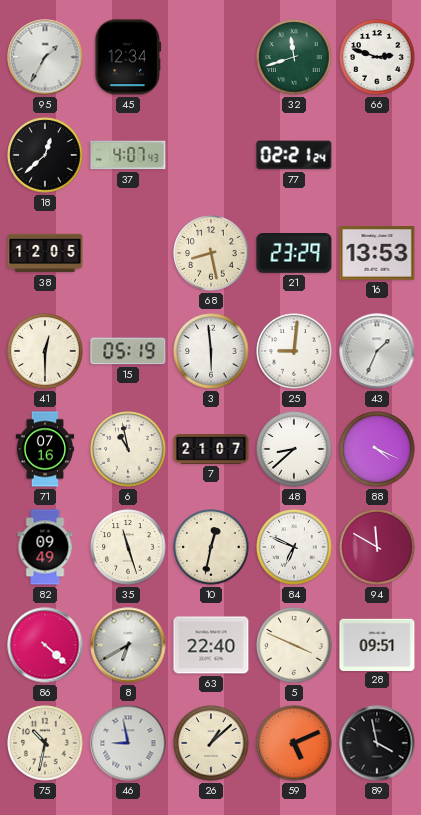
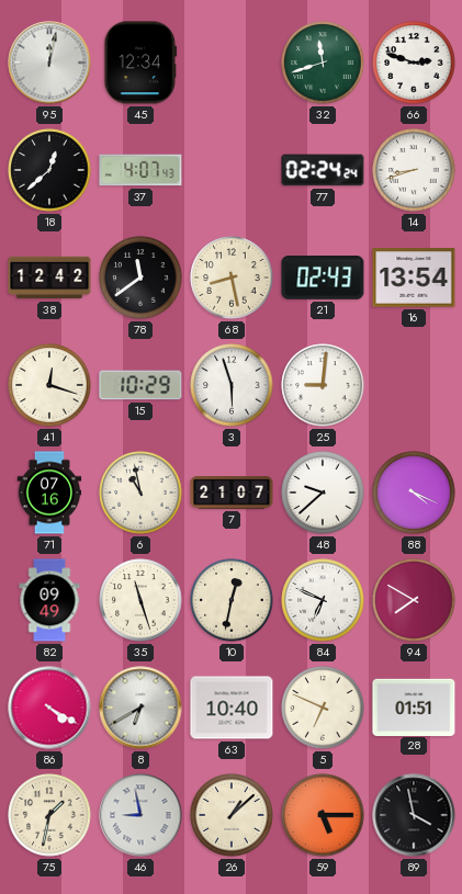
95: 1:35 -> 12:02 (49, 63)
77: 02:21 -> 02:24 (323, 170)
14: none -> 8:42 (414, 170)
38: 12:05 -> 12:42 (49, 278)
78: none -> 11:39 (140, 278)
21: 23:29 -> 02:43 (323, 279)
16: 13:53 -> 13:54 (414, 278)
41: 12:30 -> 12:18 (49, 385)
15: 05:19 -> 10:29 (140, 385)
3: 5:59 -> 5:57 (232, 385)
43: 1:34 -> none (377, 351)
48: 8:38 -> 9:38 (323, 493)
94: 11:50 -> 7:50 (414, 600)
86: 4:22 -> 4:20 (49, 708)
63: 22:40 -> 10:40 (232, 708)
5: 3:49 -> 6:49 (323, 708)
28: 09:51 -> 01:51 (414, 706)
75: 10:32 -> 1:32 (49, 815)
59: 5:11 -> 5:15 (323, 815)
